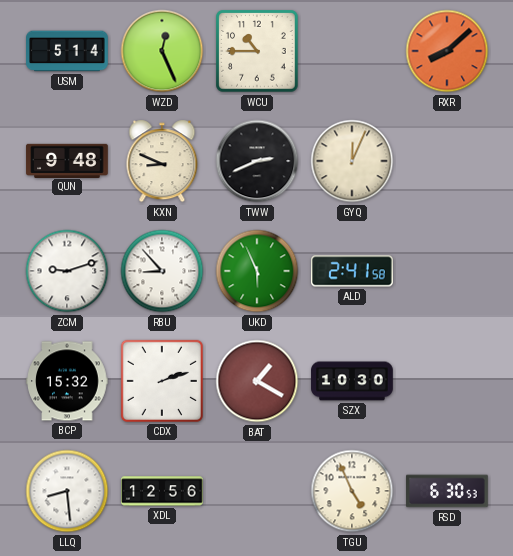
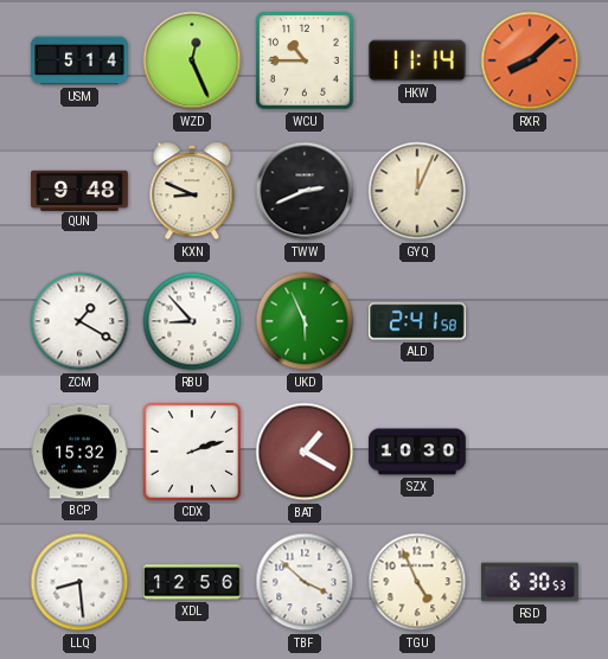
HKW: none -> 11:14 (418, 60)
ZCM: 9:12 -> 1:20 (79, 321)
TBF: none -> 3:52 (305, 582)
